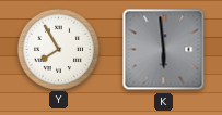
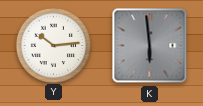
Y: 7:55 -> 10:14 (54, 45)
